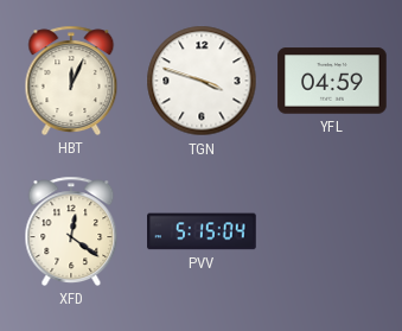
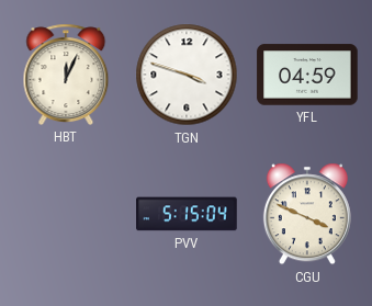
XFD: 12:21 -> none (71, 231)
CGU: none -> 3:49 (307, 214)
